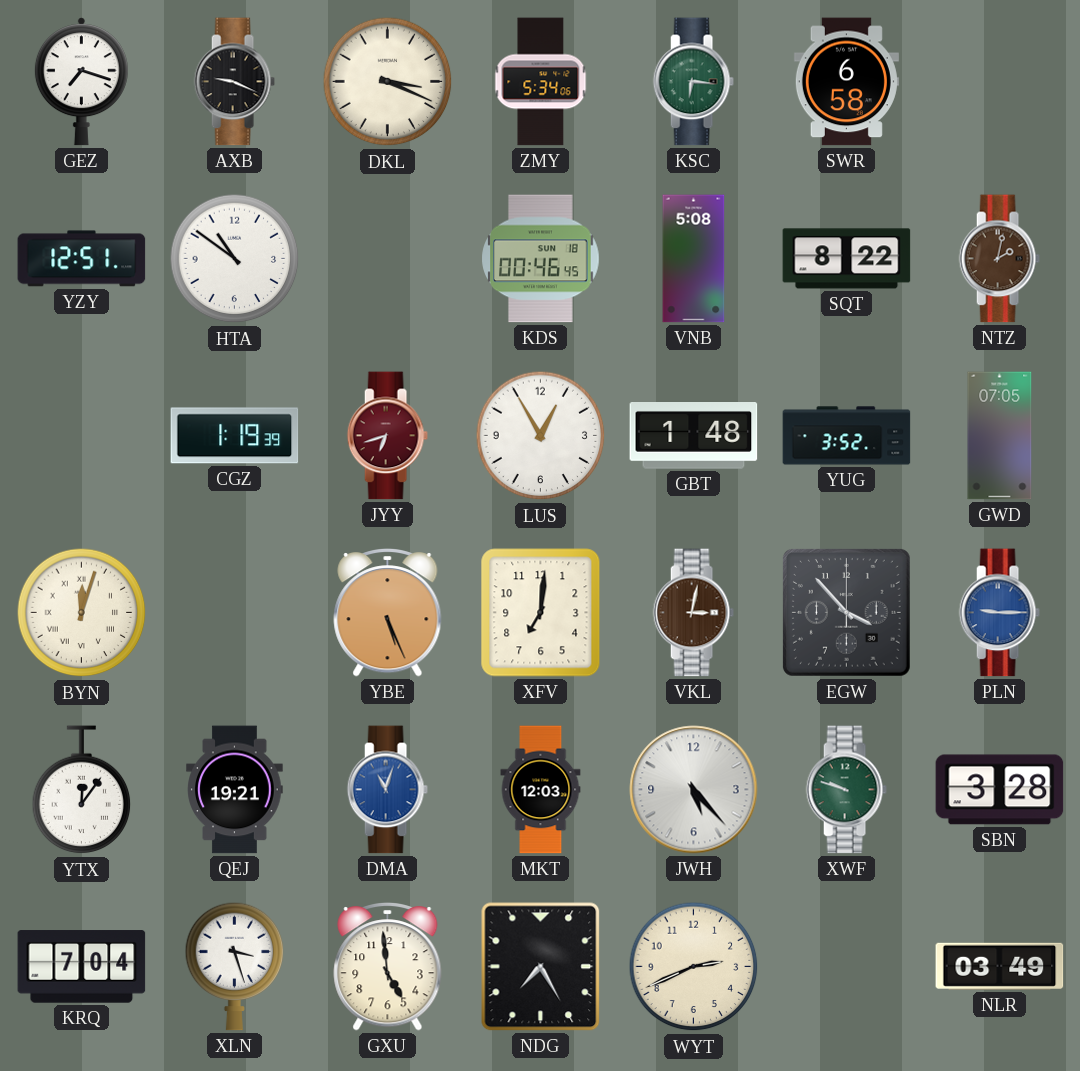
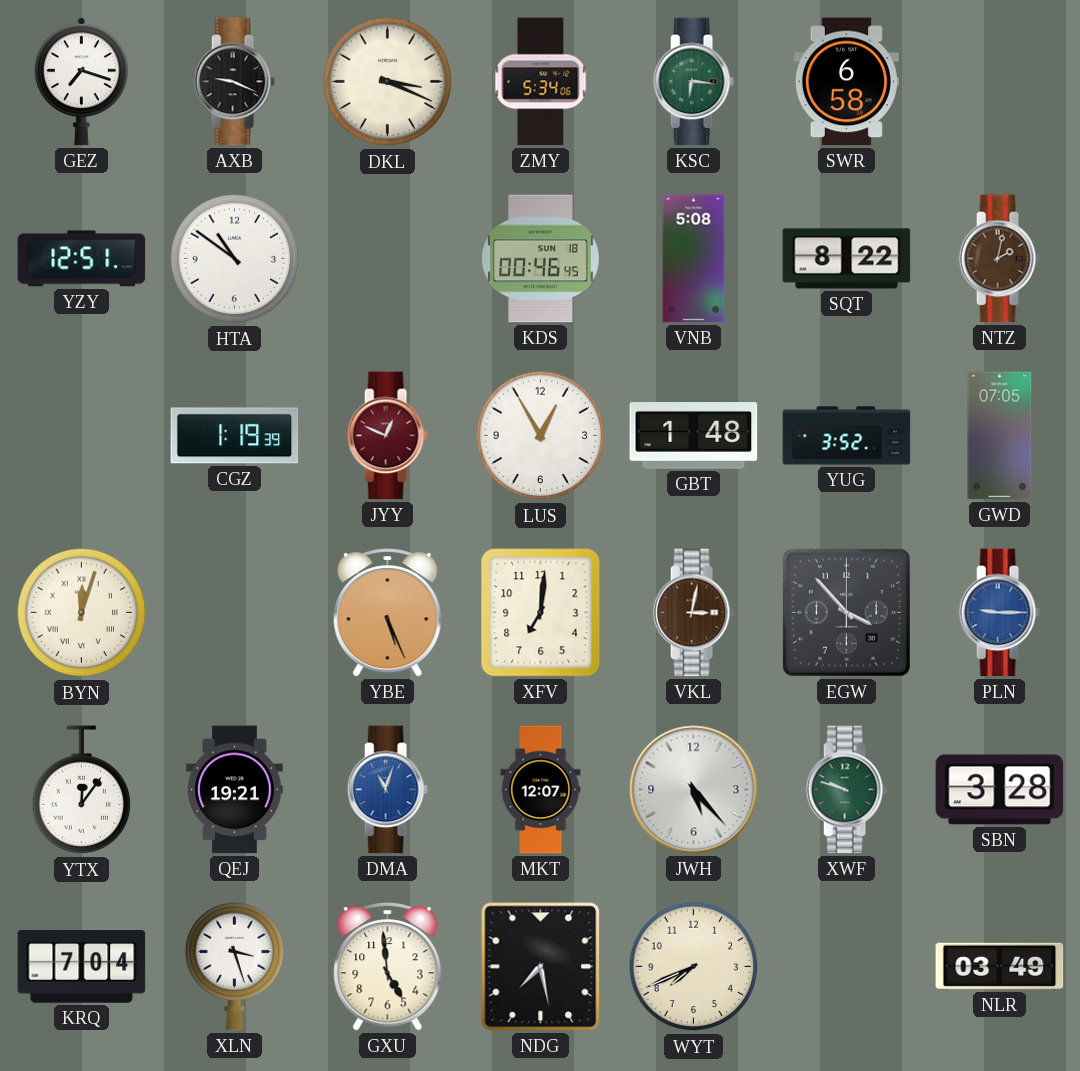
JYY: 6:42 -> 12:49 (387, 436)
MKT: 12:03 -> 12:07 (541, 790)
NDG: 7:25 -> 7:28 (541, 967)
WYT: 2:41 -> 7:41 (694, 967)
